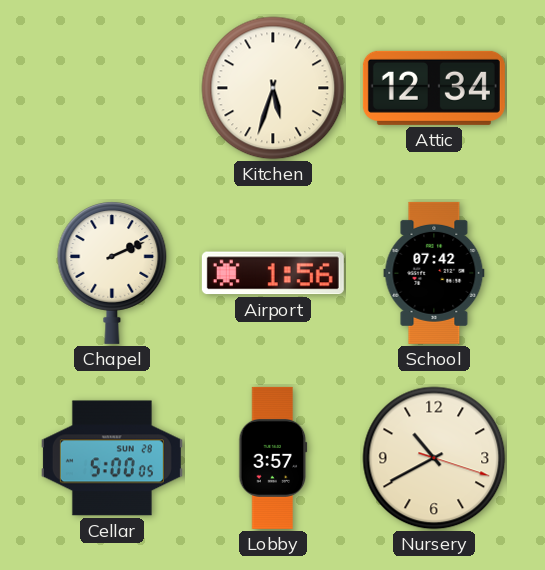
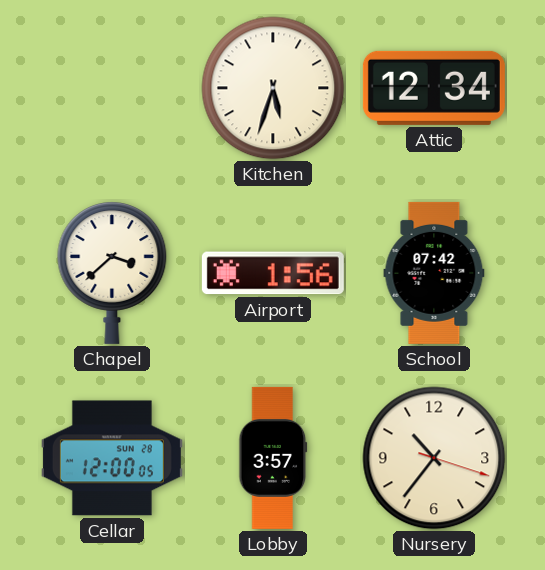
Chapel: 2:11 -> 3:38 (112, 273)
Cellar: 5:00 -> 12:00 (112, 458)
Nursery: 10:40 -> 10:36 (434, 458)
